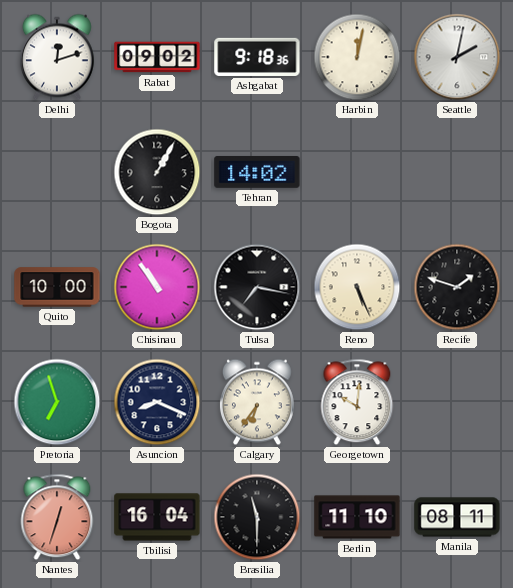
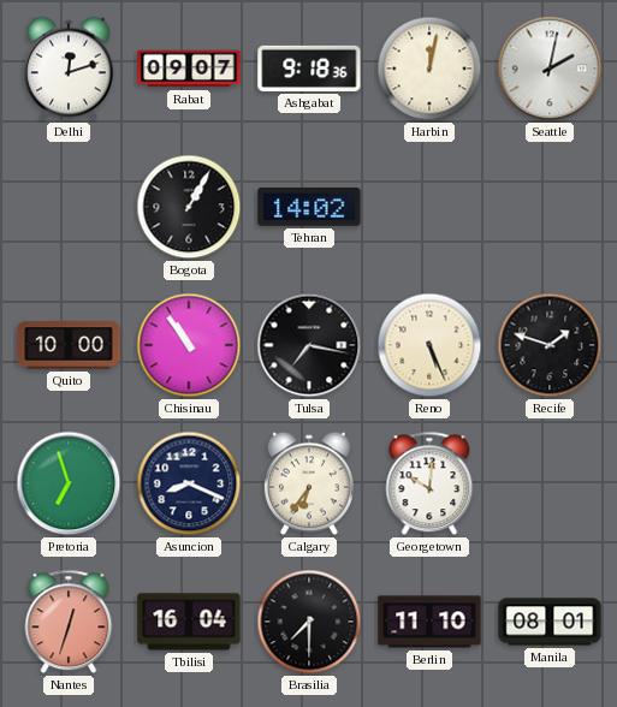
Rabat: 09:02 -> 09:07 (189, 69)
Brasilia: 11:30 -> 7:30 (309, 622)
Manila: 08:11 -> 08:01 (550, 622)
